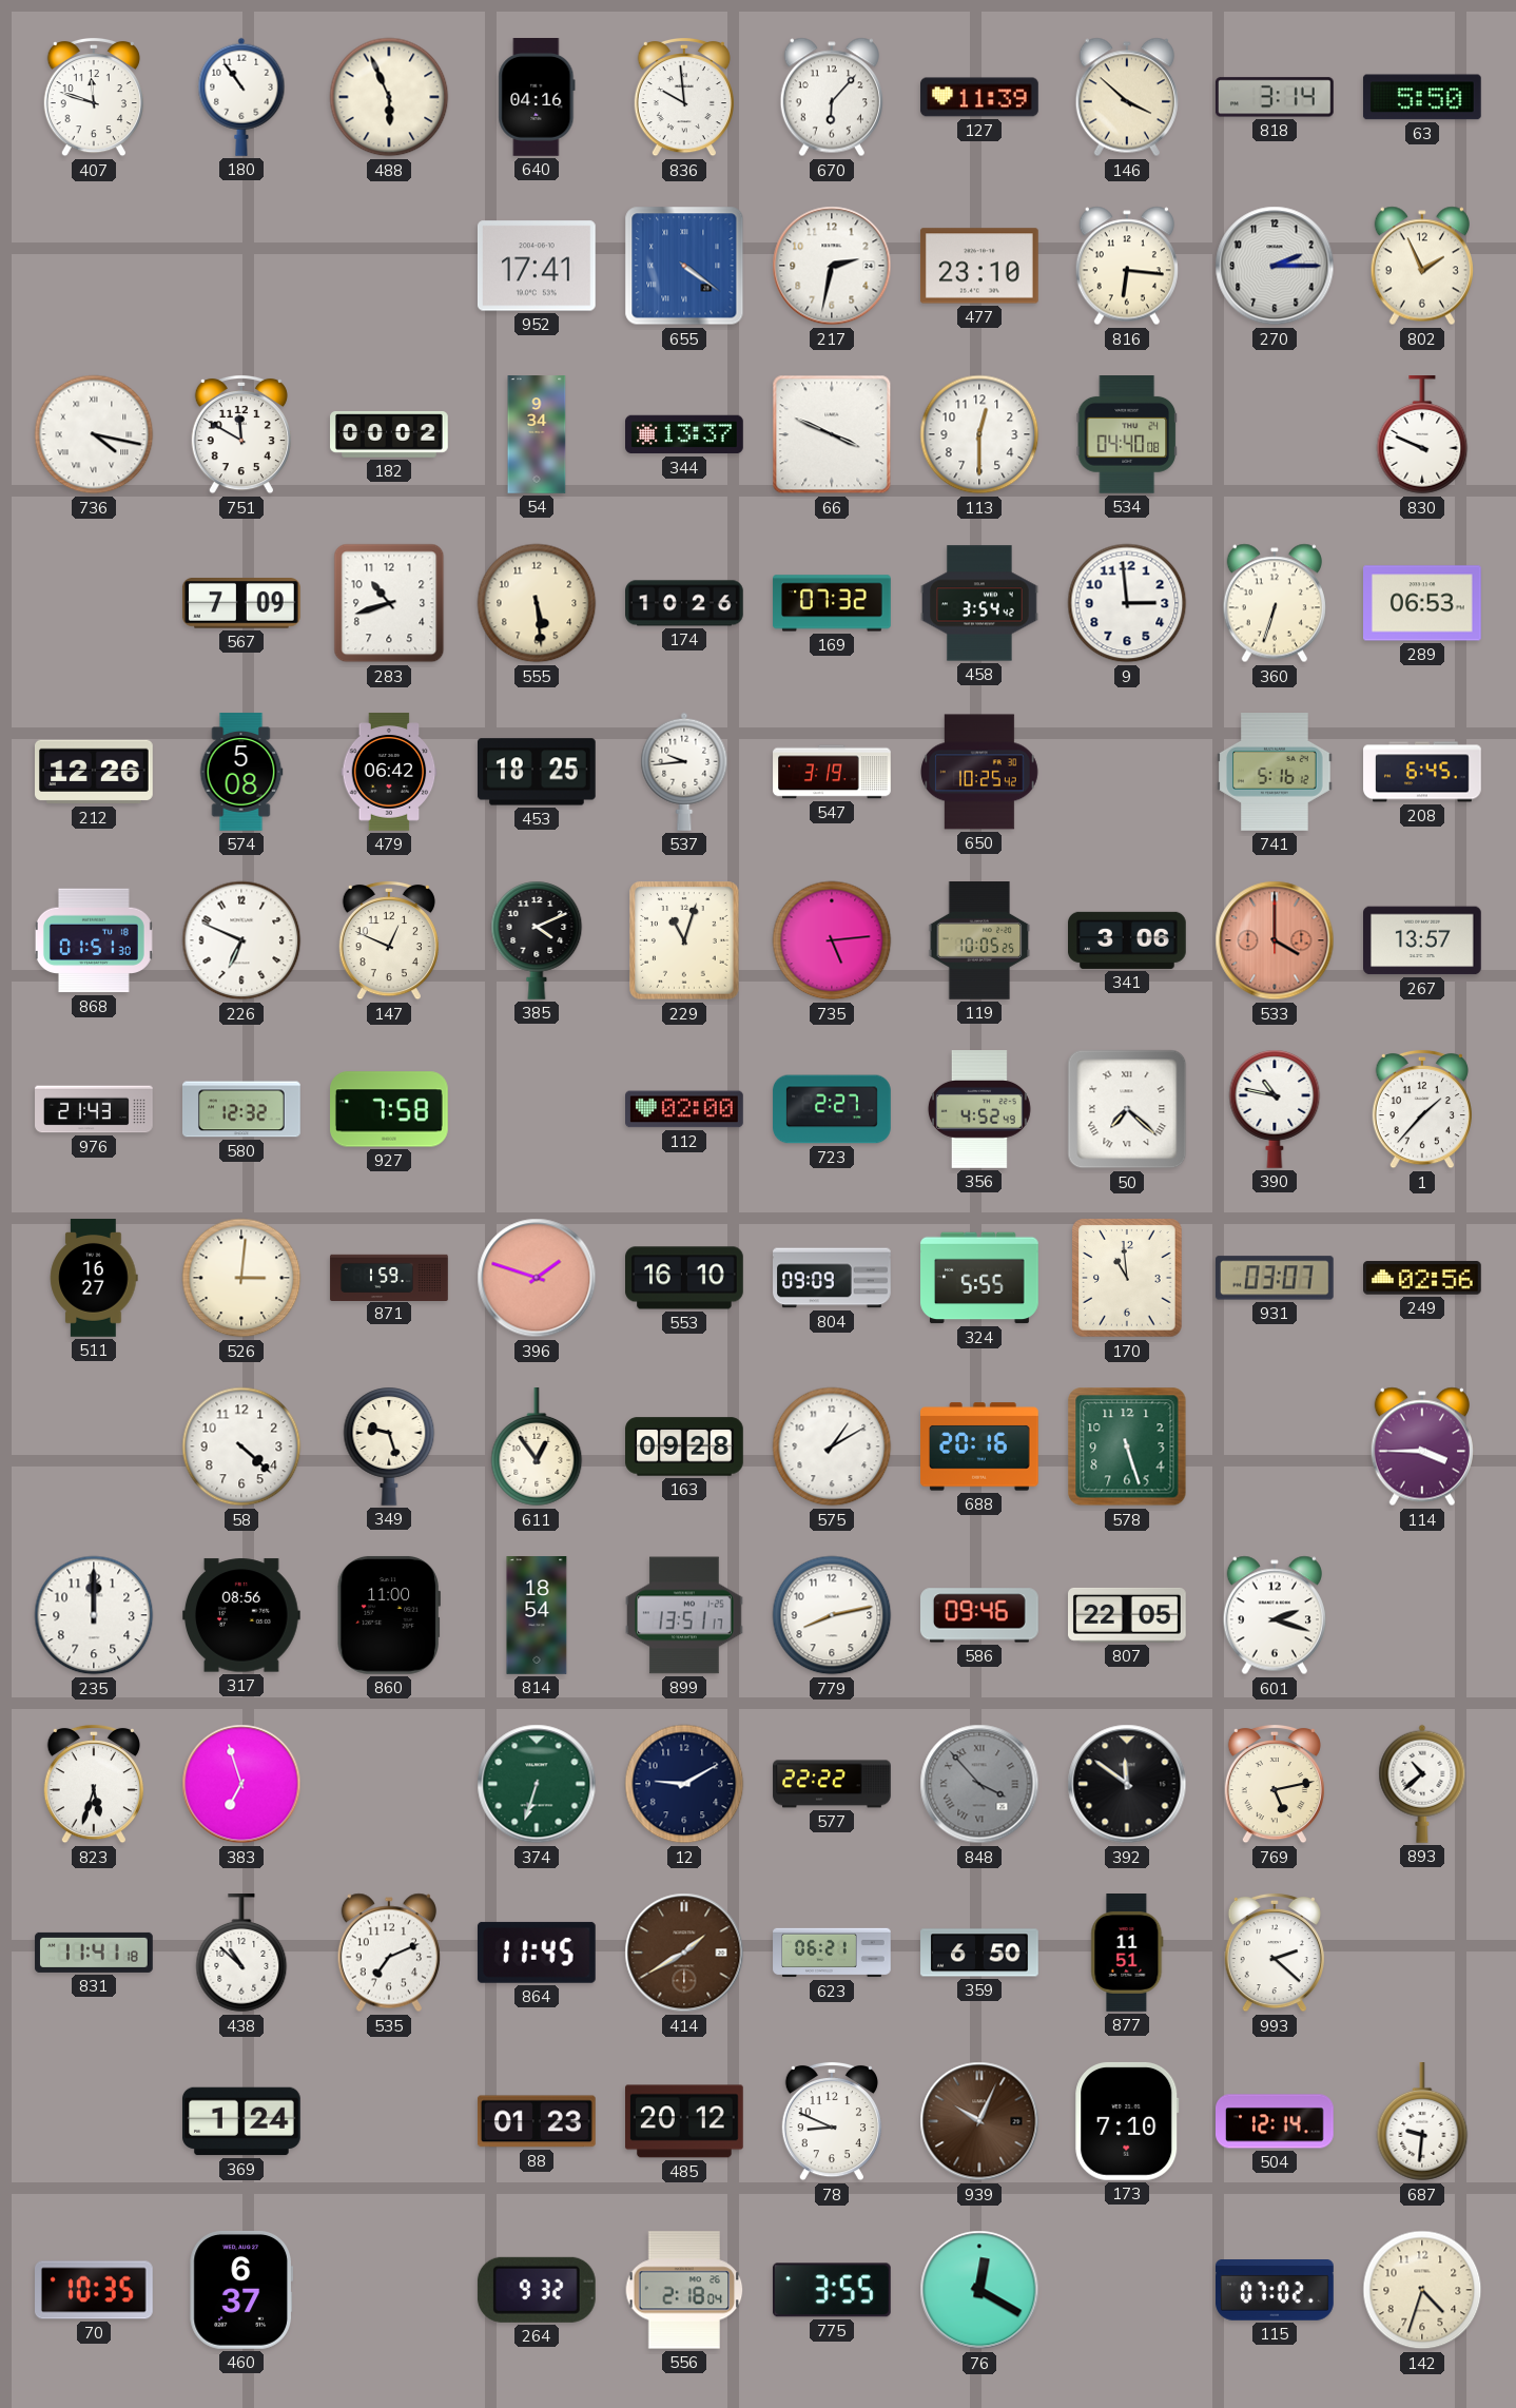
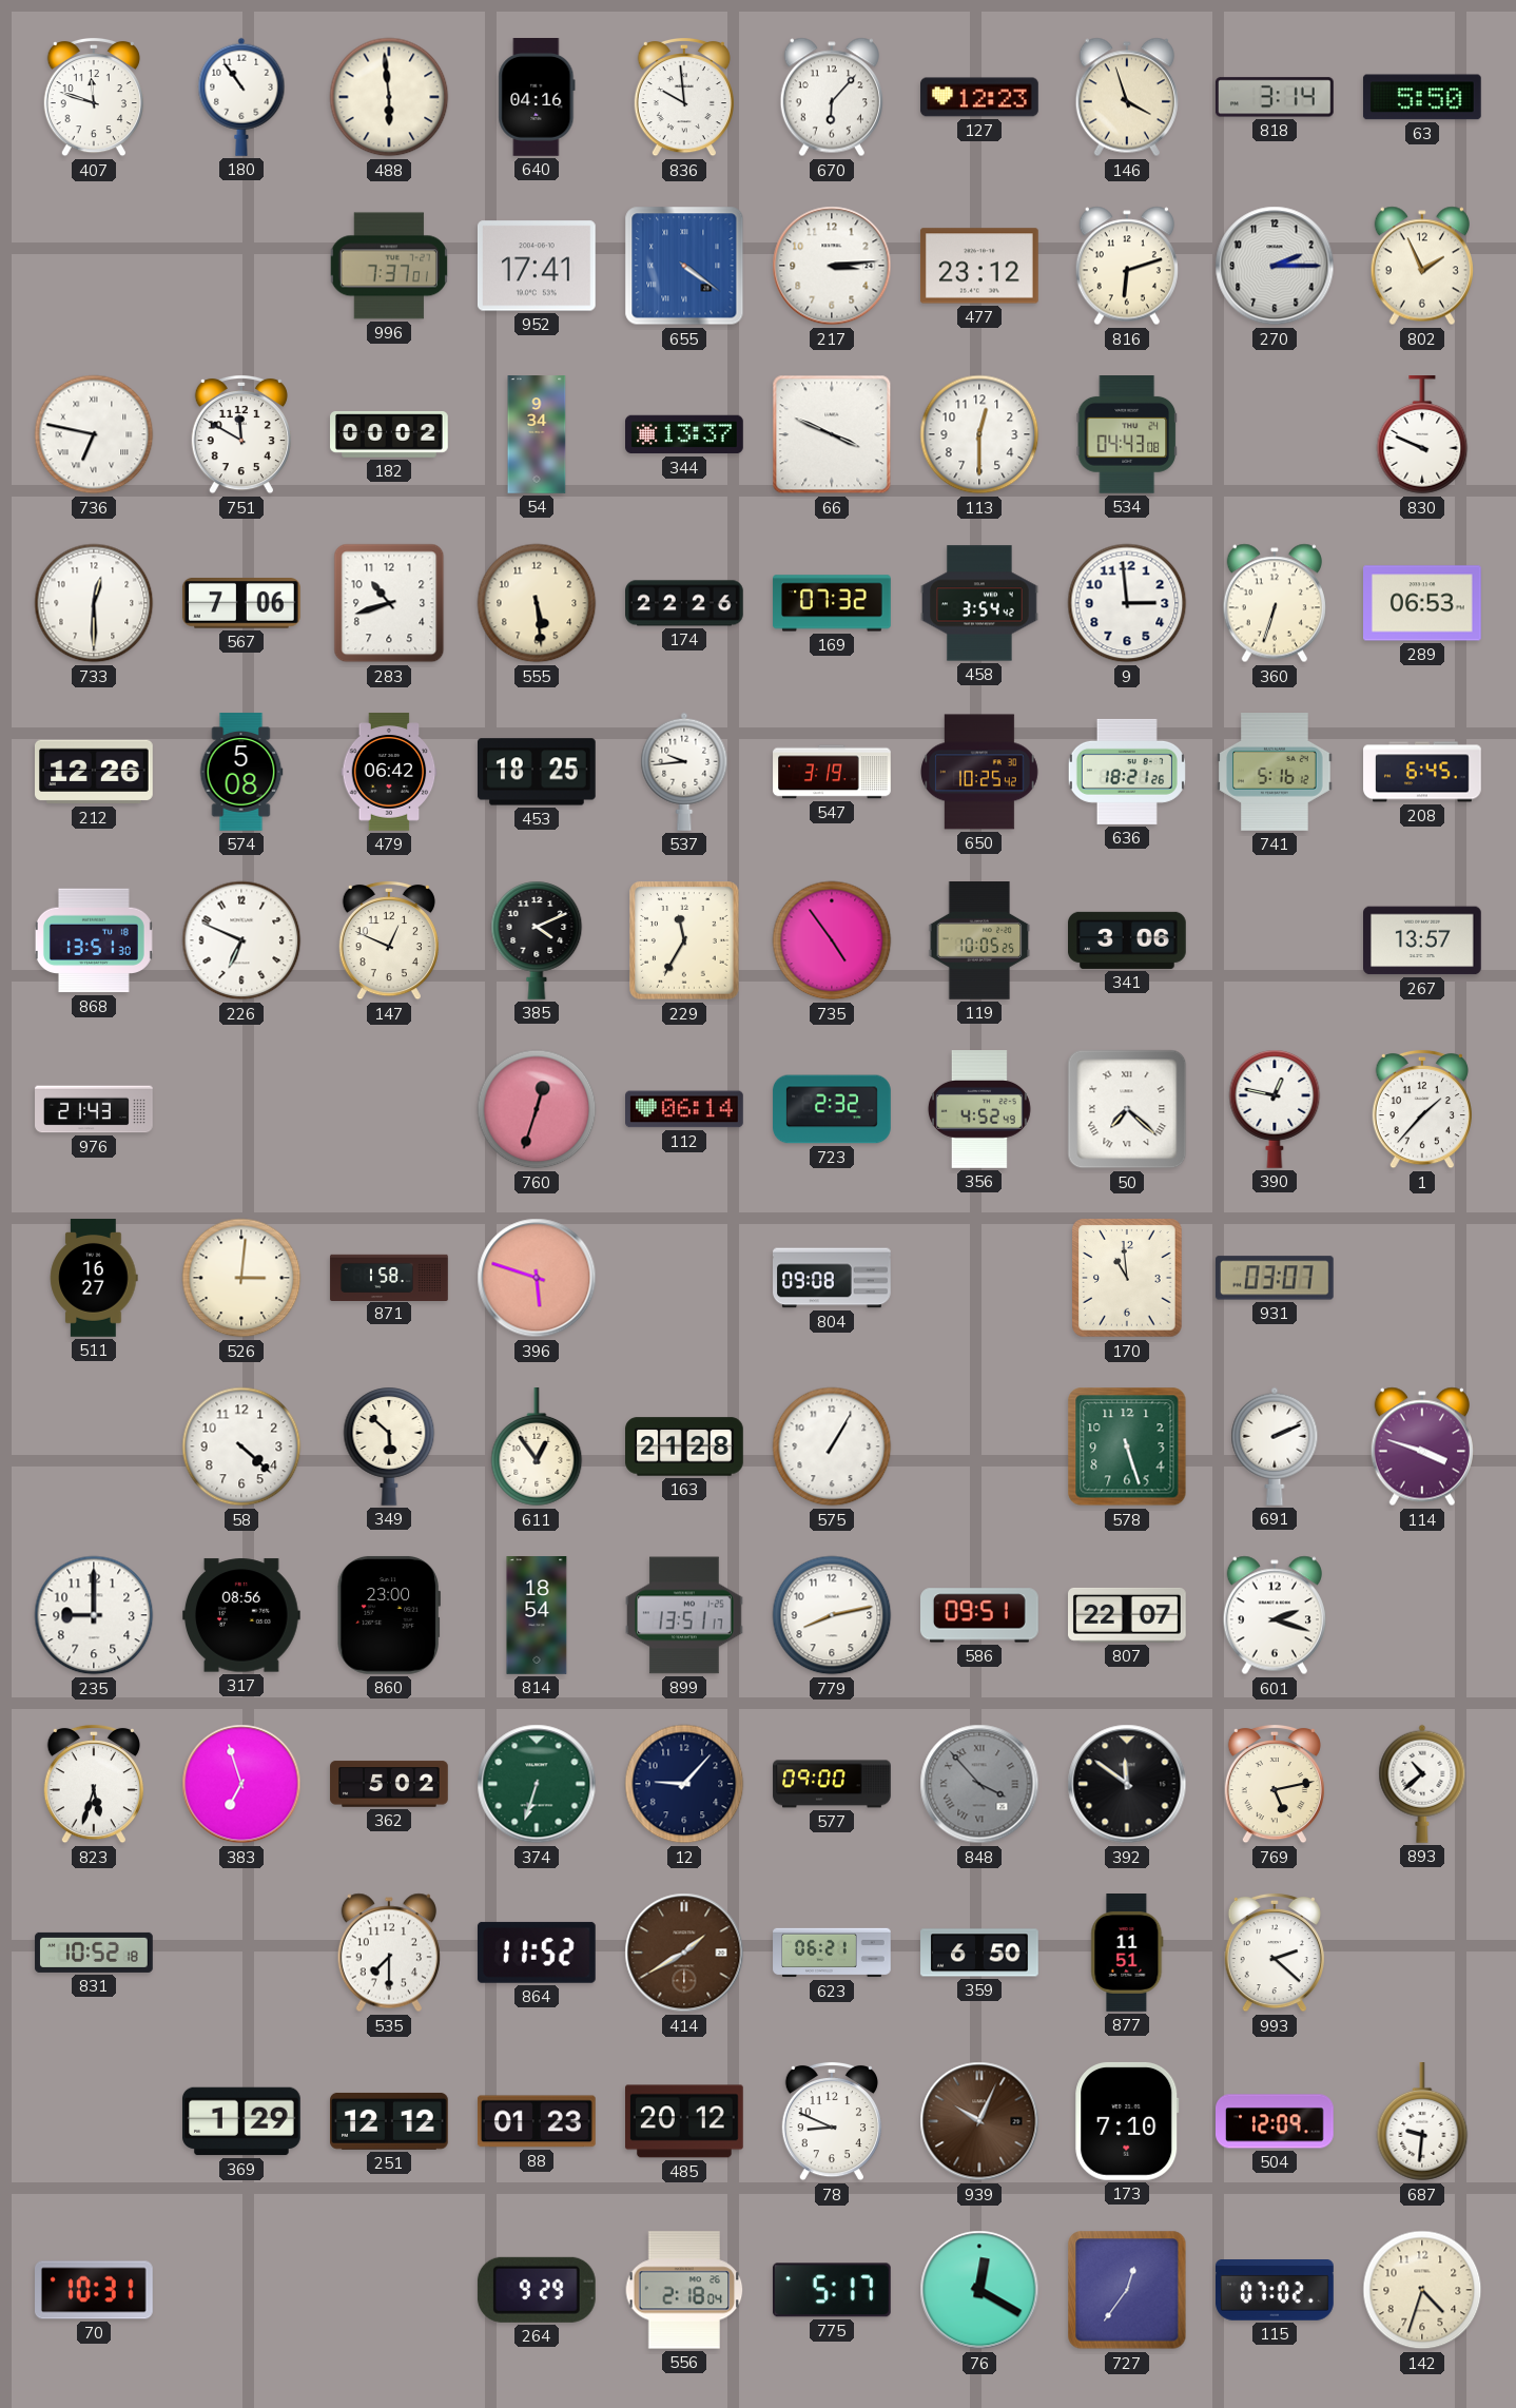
488: 5:56 -> 5:59 (389, 97)
127: 11:39 -> 12:23 (979, 97)
146: 3:52 -> 3:57 (1127, 97)
996: none -> 7:37 (389, 266)
217: 2:32 -> 3:14 (832, 266)
477: 23:10 -> 23:12 (979, 266)
816: 6:16 -> 6:12 (1127, 266)
736: 4:17 -> 6:47 (94, 434)
534: 04:40 -> 04:43 (1126, 435)
733: none -> 12:30 (94, 603)
567: 7:09 -> 7:06 (241, 604)
174: 10:26 -> 22:26 (685, 603)
636: none -> 18:21 (1127, 772)
868: 01:51 -> 13:51 (94, 940)
229: 11:03 -> 11:35 (684, 940)
735: 5:14 -> 4:54 (832, 940)
533: 4:00 -> none (1275, 940)
580: 12:32 -> none (241, 1109)
927: 7:58 -> none (390, 1109)
760: none -> 12:33 (537, 1109)
112: 02:00 -> 06:14 (685, 1109)
723: 2:27 -> 2:32 (832, 1109)
390: 10:47 -> 12:47 (1275, 1109)
871: 1:59 -> 1:58 (389, 1277)
396: 1:48 -> 5:48 (537, 1278)
553: 16:10 -> none (685, 1278)
804: 09:09 -> 09:08 (832, 1278)
324: 5:55 -> none (979, 1278)
249: 02:56 -> none (1423, 1278)
349: 9:27 -> 5:52 (389, 1446)
163: 09:28 -> 21:28 (684, 1446)
575: 1:10 -> 1:05 (832, 1446)
688: 20:16 -> none (980, 1446)
691: none -> 2:11 (1275, 1446)
114: 3:45 -> 3:48 (1422, 1446)
235: 12:00 -> 9:00 (94, 1615)
860: 11:00 -> 23:00 (389, 1615)
586: 09:46 -> 09:51 (980, 1615)
807: 22:05 -> 22:07 (1128, 1615)
362: none -> 5:02 (389, 1784)
12: 9:10 -> 9:07 (684, 1784)
577: 22:22 -> 09:00 (832, 1784)
831: 11:41 -> 10:52 (94, 1953)
438: 10:52 -> none (241, 1954)
535: 7:11 -> 7:30 (389, 1953)
864: 11:45 -> 11:52 (537, 1953)
369: 1:24 -> 1:29 (242, 2121)
251: none -> 12:12 (390, 2121)
504: 12:14 -> 12:09 (1276, 2121)
70: 10:35 -> 10:31 (95, 2290)
460: 6:37 -> none (240, 2290)
264: 9:32 -> 9:29 (537, 2290)
775: 3:55 -> 5:17 (832, 2290)
727: none -> 12:36 (1127, 2290)
